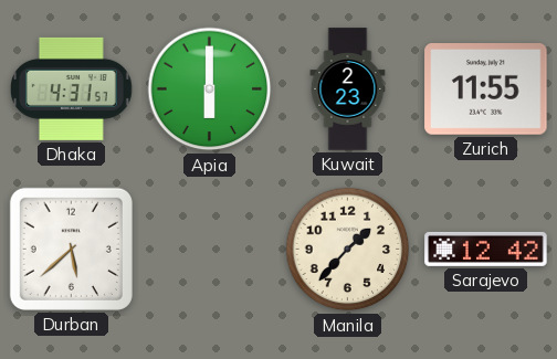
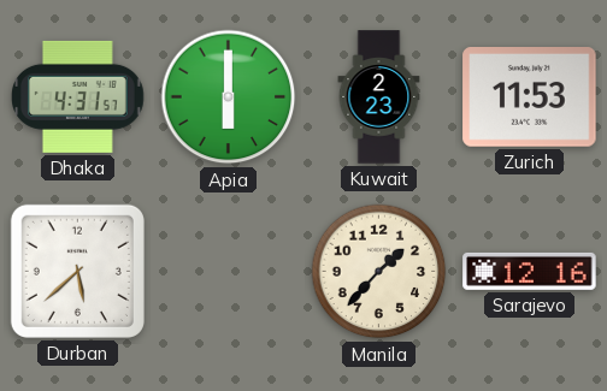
Zurich: 11:55 -> 11:53 (530, 97)
Sarajevo: 12:42 -> 12:16 (530, 271)
